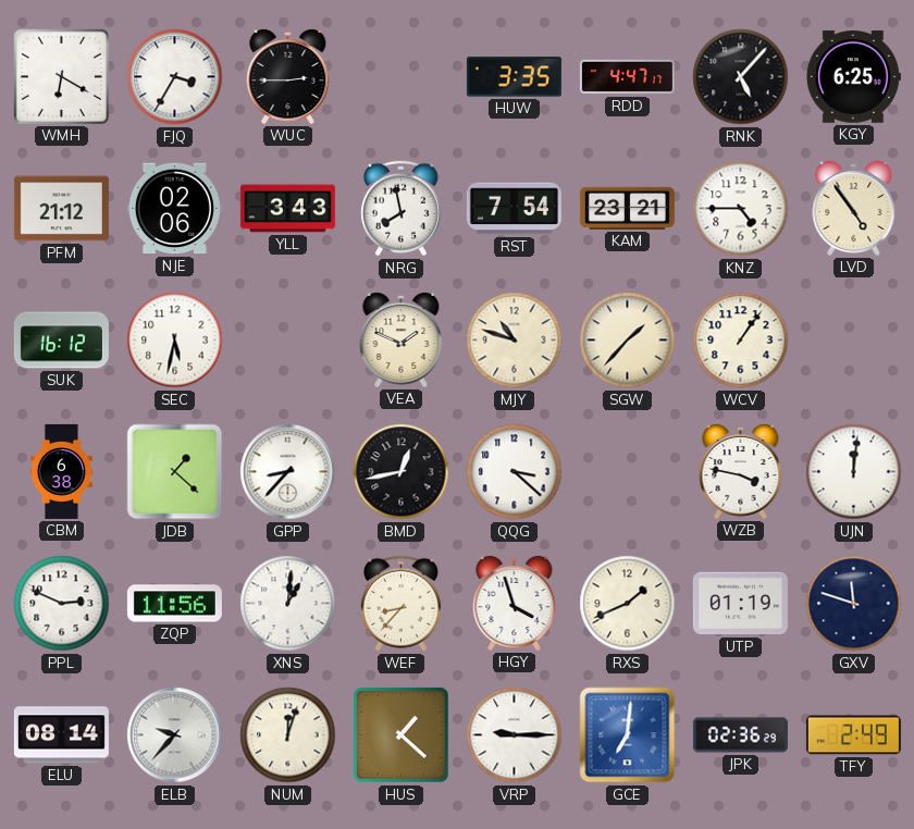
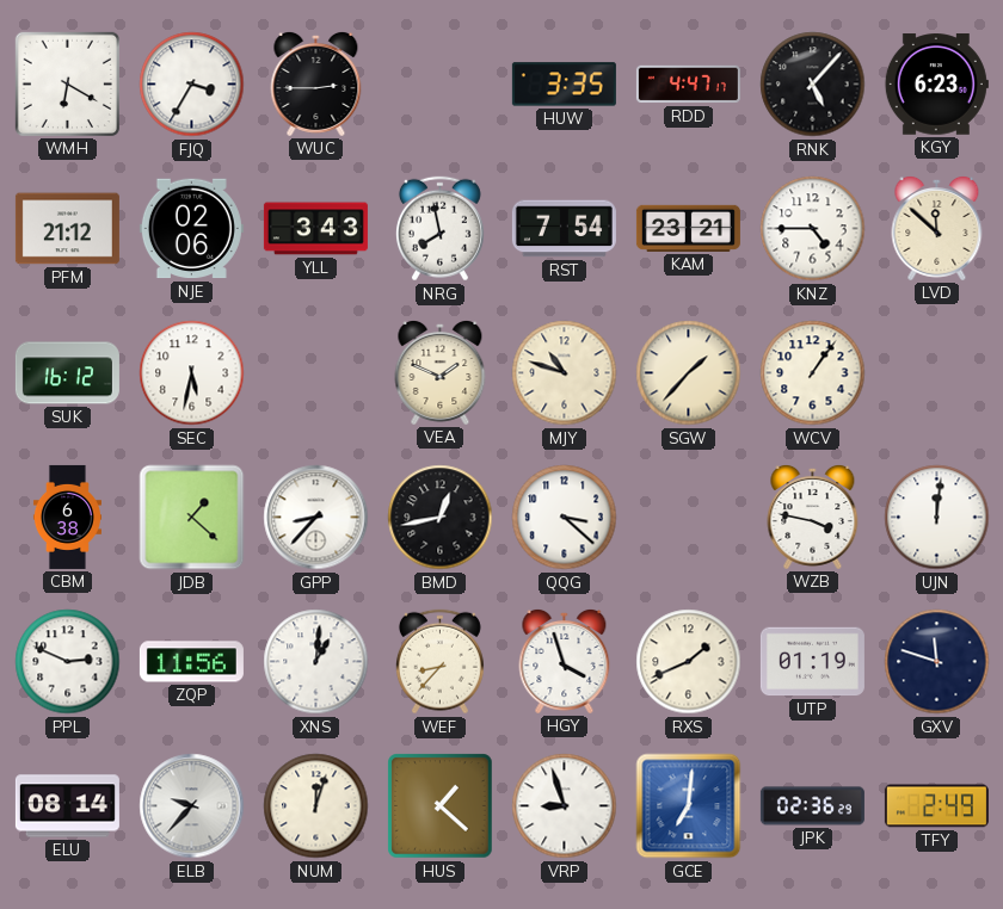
KGY: 6:25 -> 6:23 (936, 85)
LVD: 4:54 -> 11:52 (937, 228)
VRP: 9:15 -> 8:57 (565, 806)
